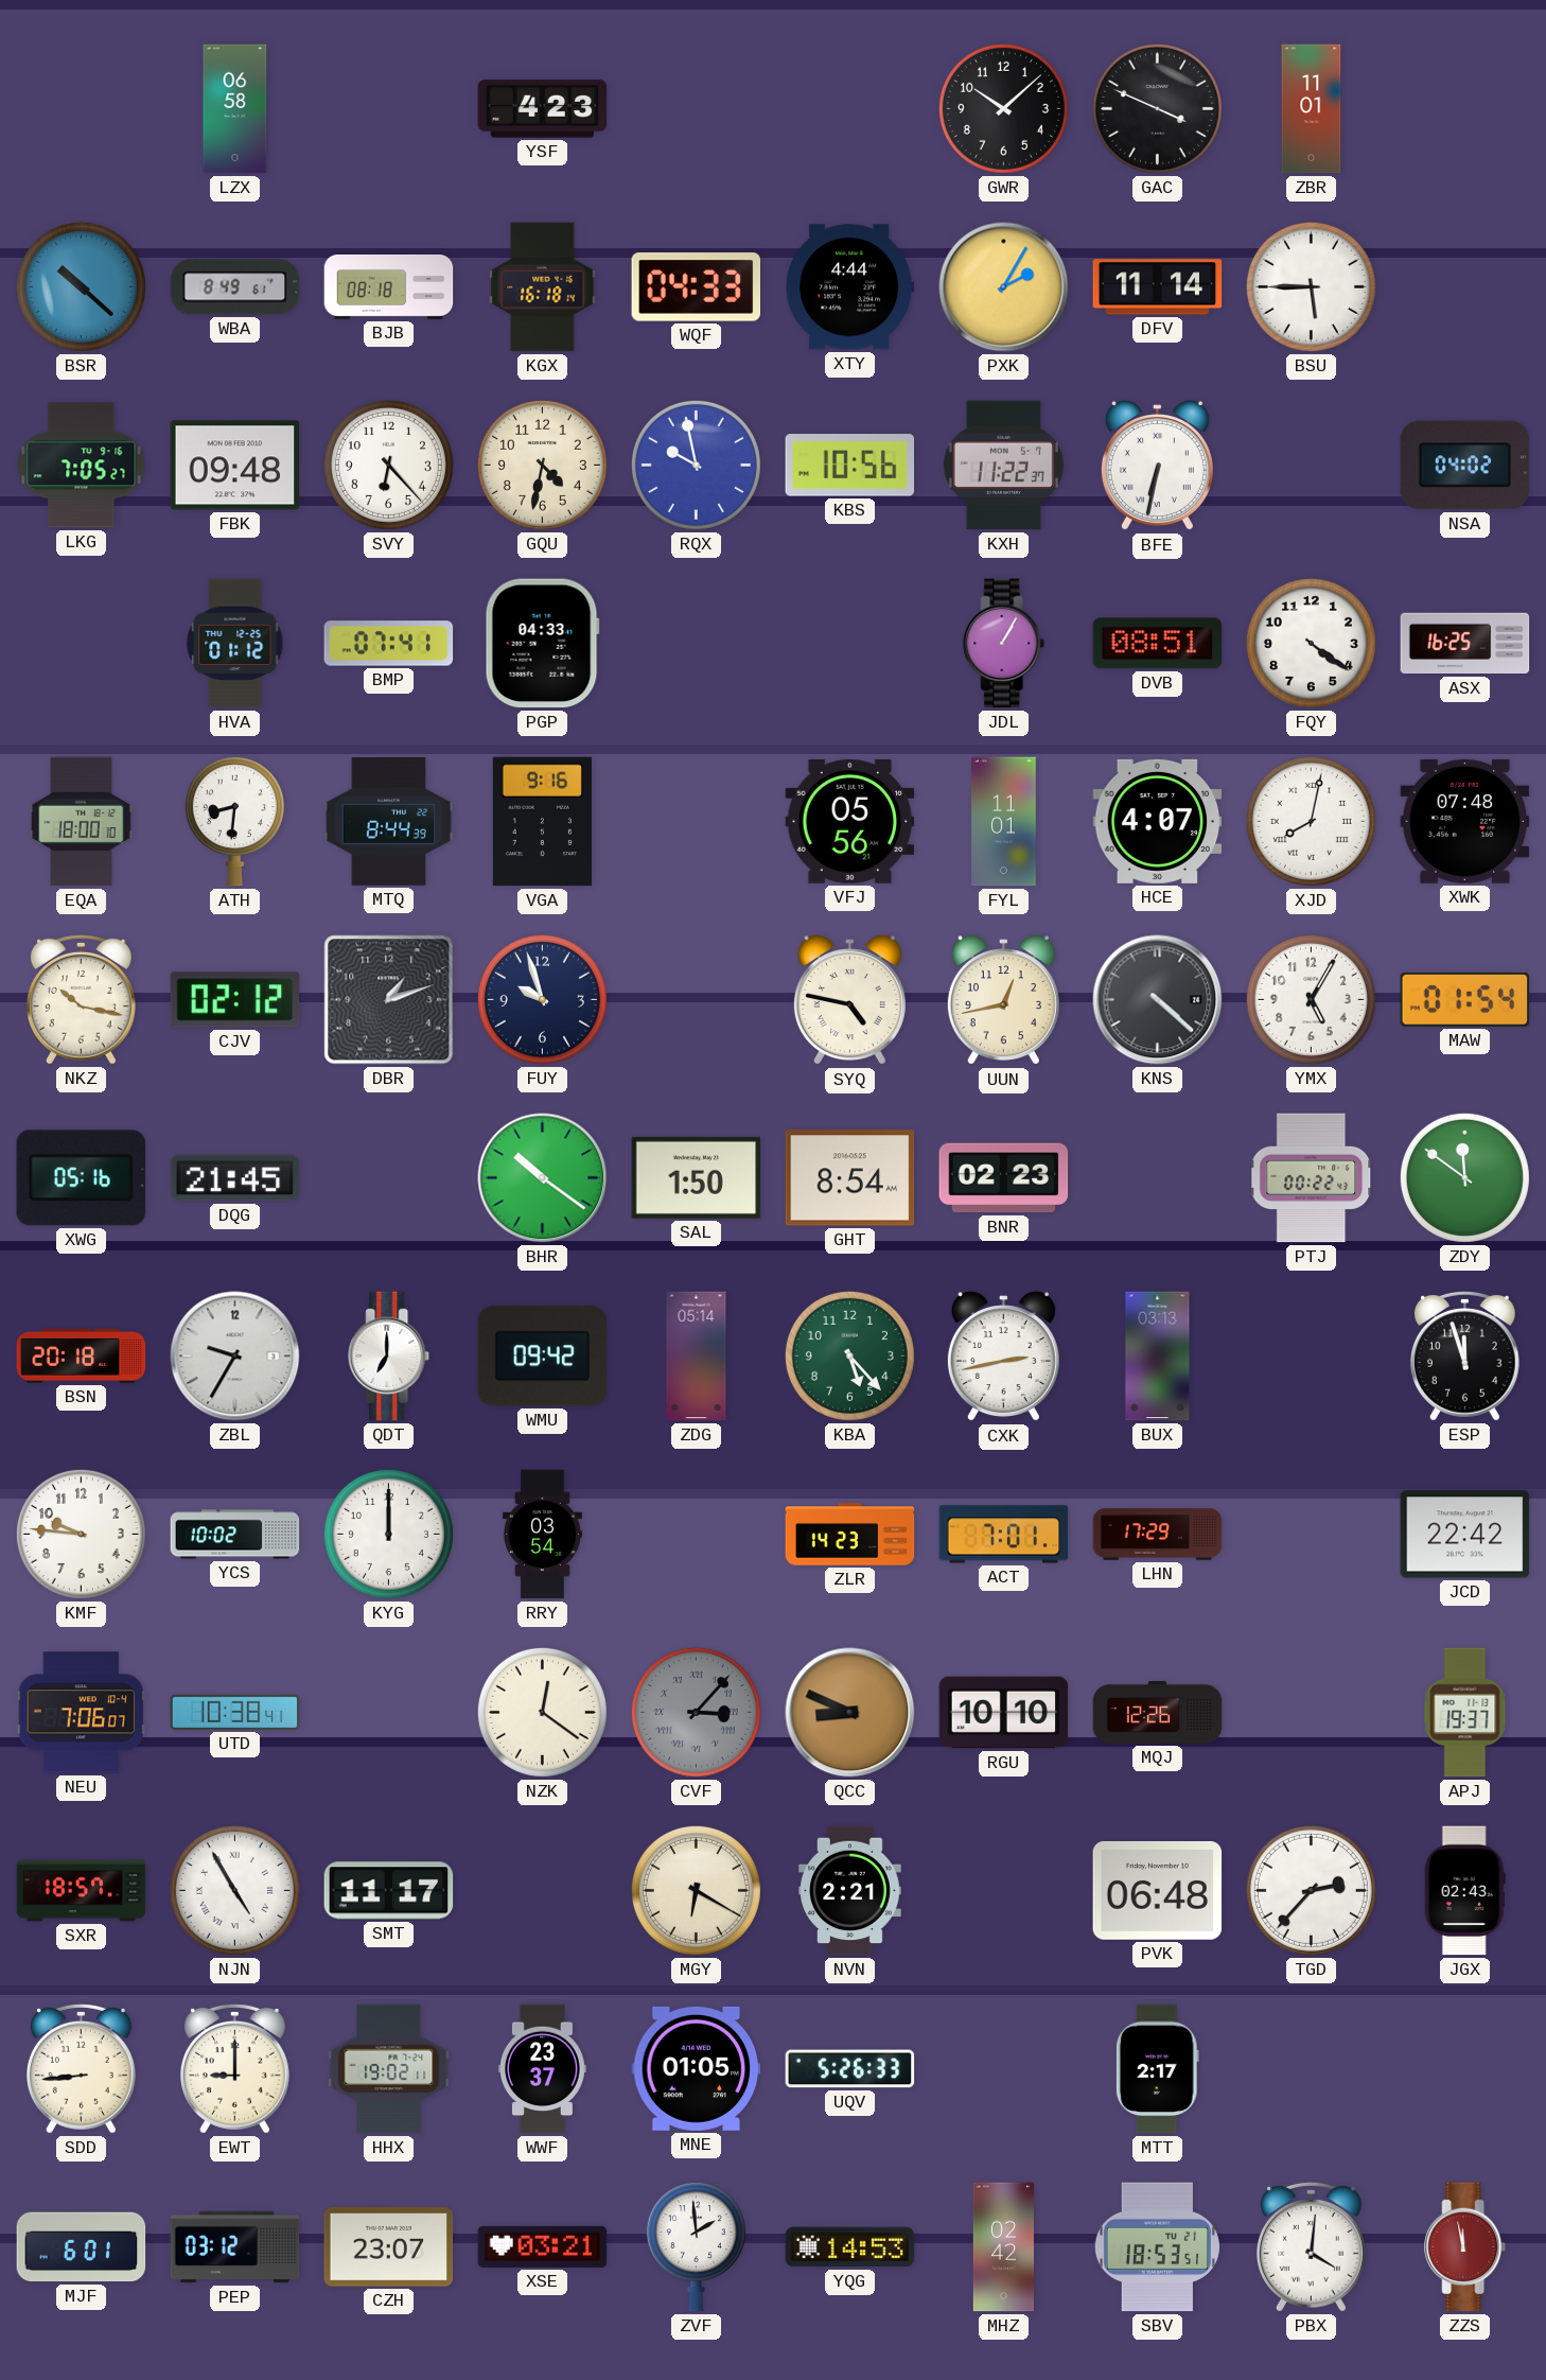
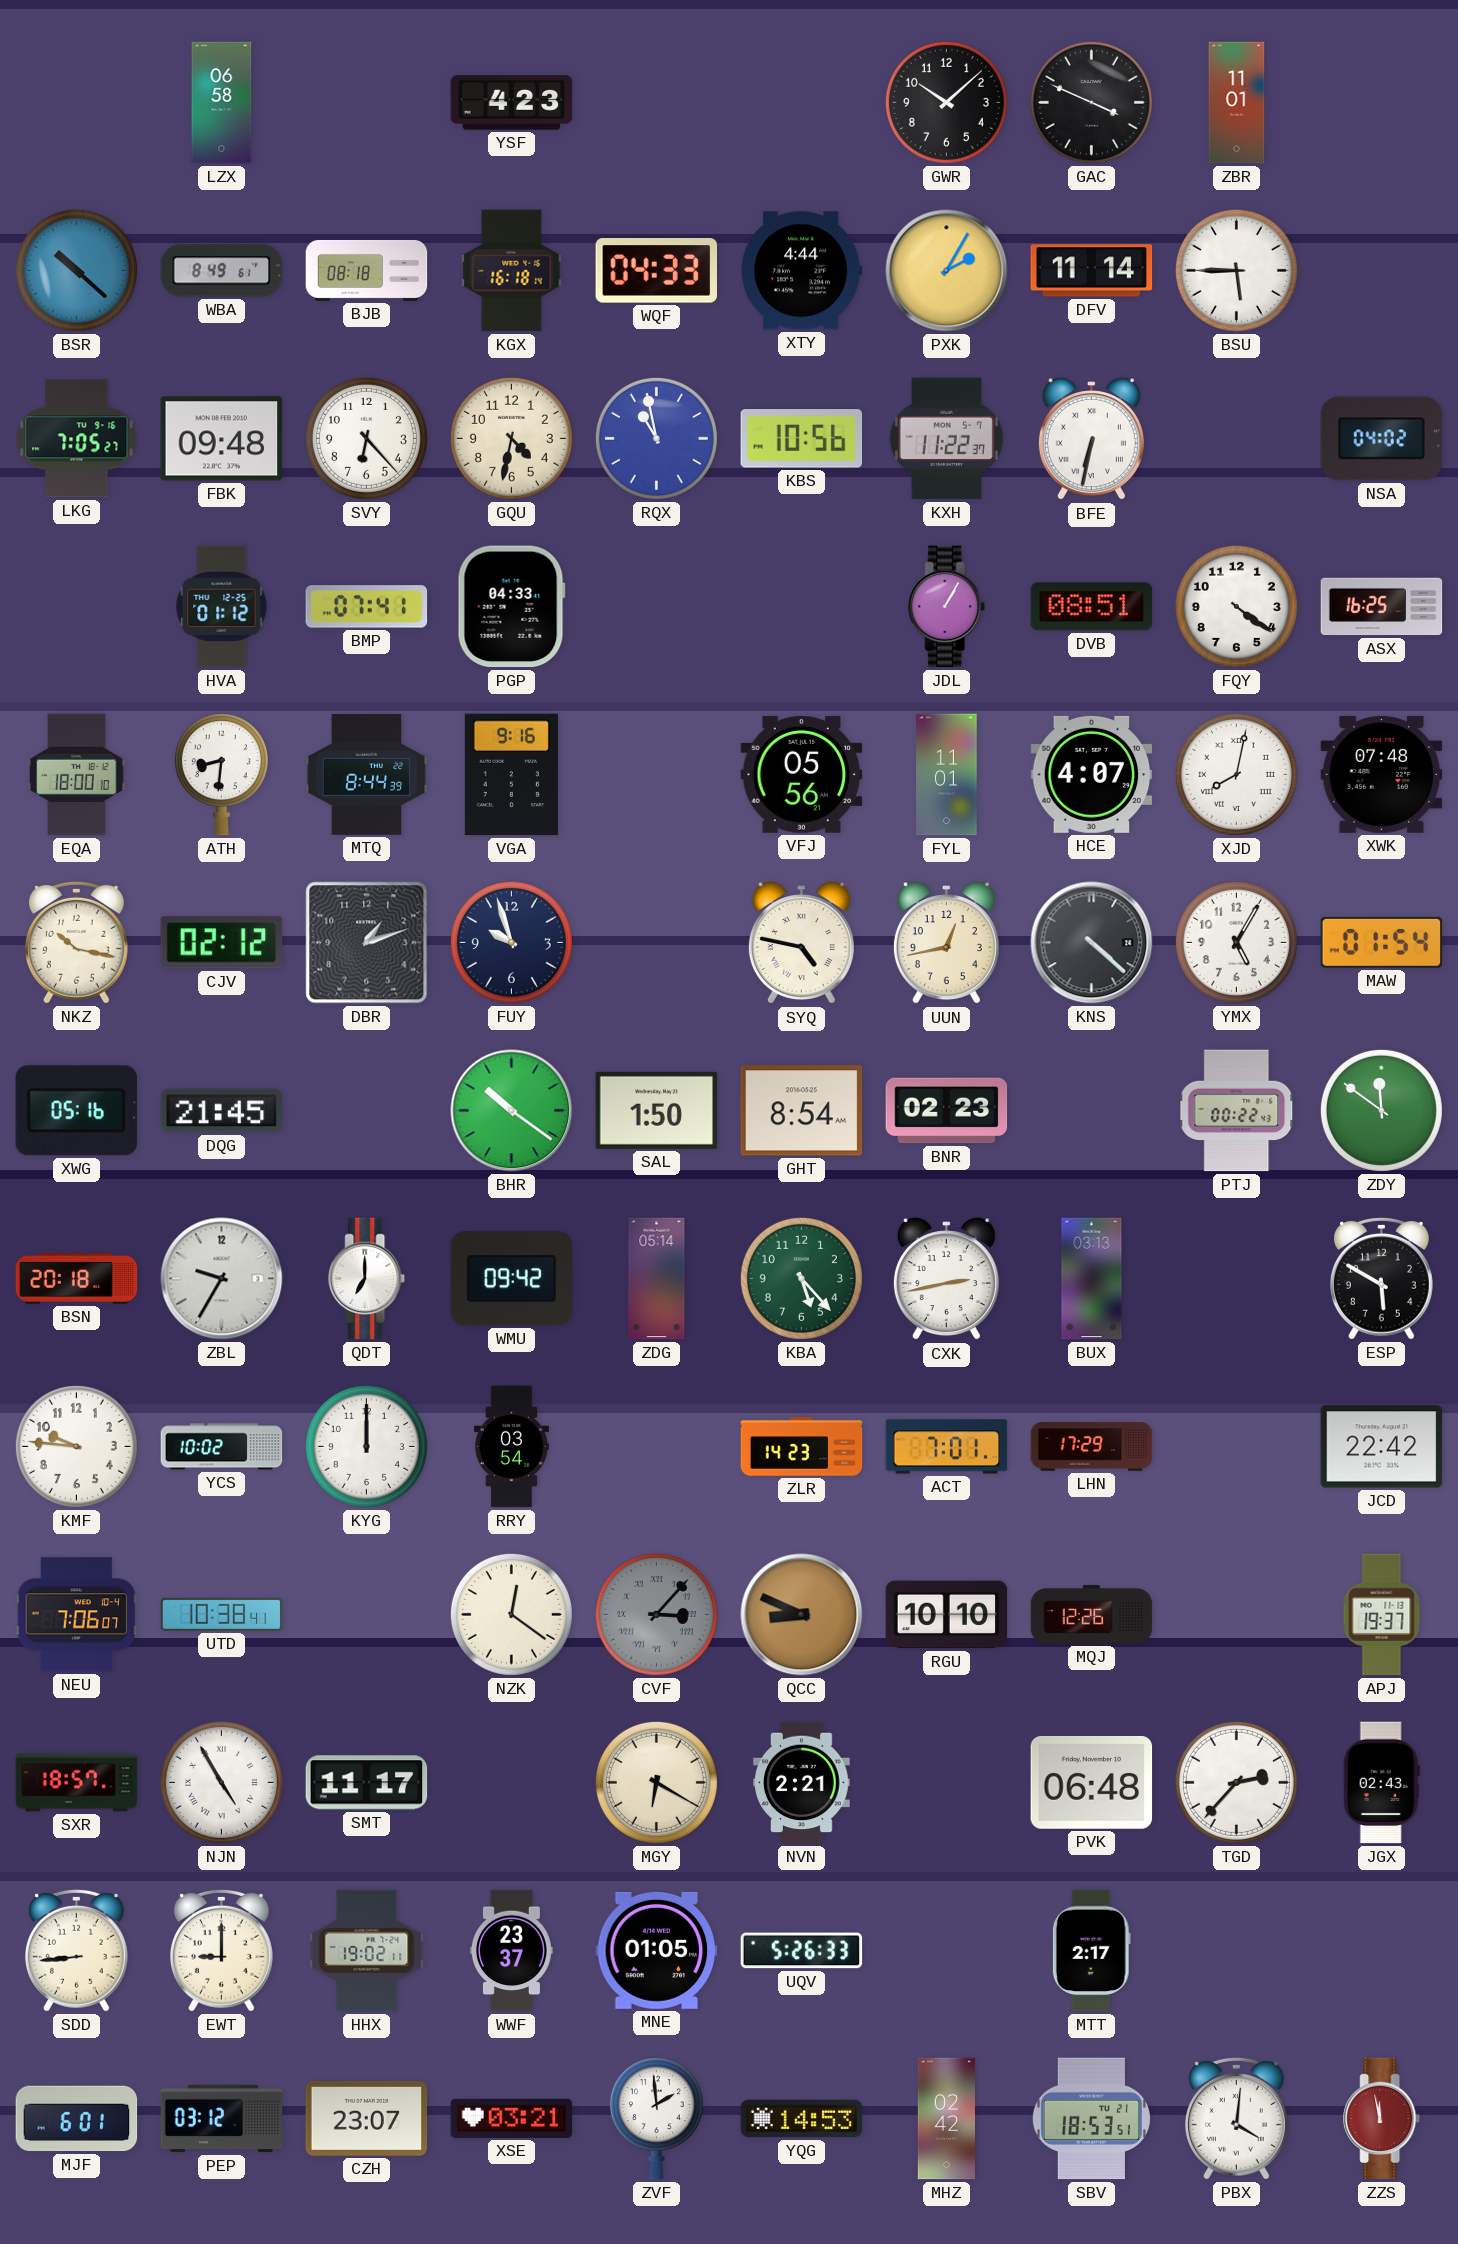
RQX: 9:58 -> 10:58 (656, 438)
ESP: 11:57 -> 5:50 (1381, 1278)
